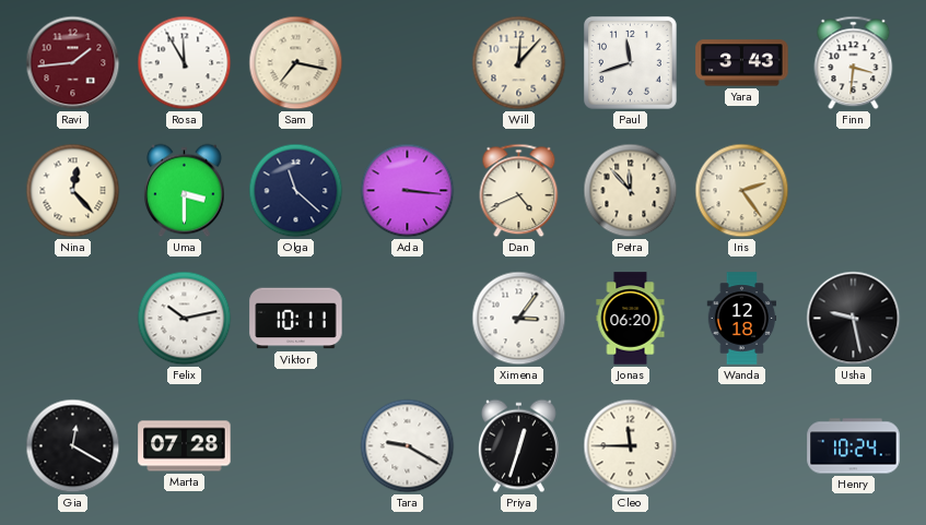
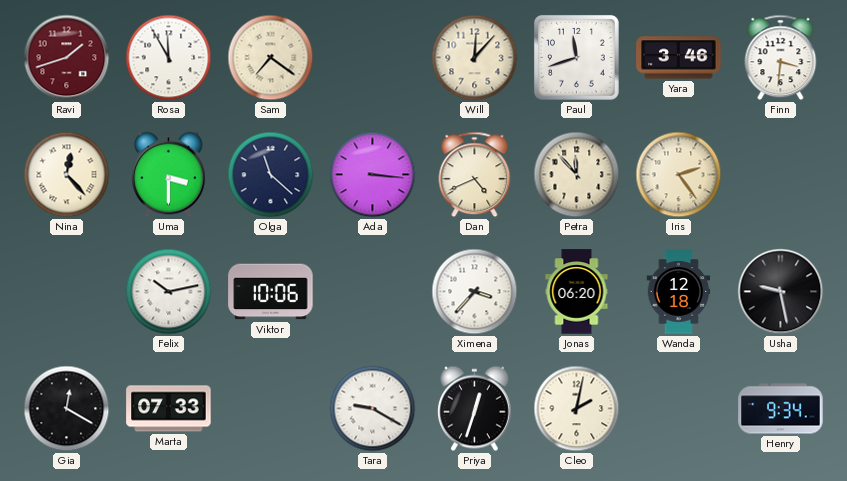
Ravi: 1:44 -> 1:42 (67, 58)
Sam: 7:17 -> 7:21 (271, 58)
Yara: 3:43 -> 3:46 (679, 58)
Viktor: 10:11 -> 10:06 (271, 292)
Ximena: 3:06 -> 3:37 (475, 292)
Marta: 07:28 -> 07:33 (169, 409)
Cleo: 11:45 -> 2:02 (577, 409)
Henry: 10:24 -> 9:34 (781, 409)
